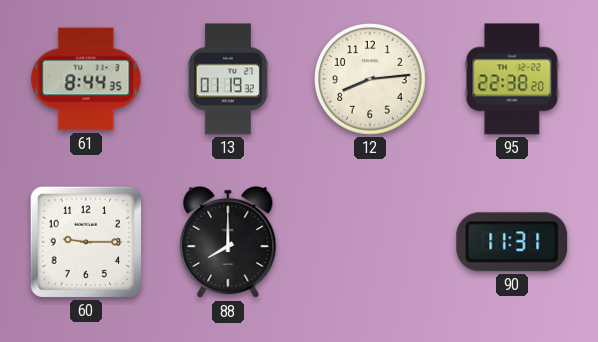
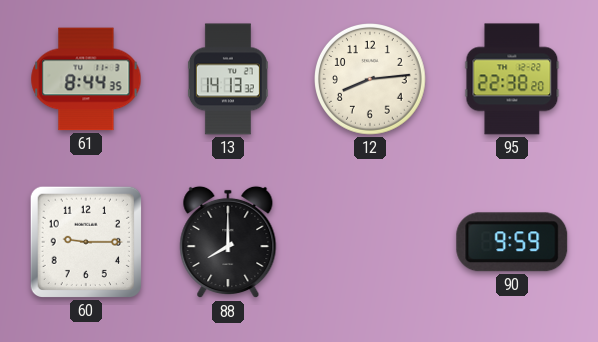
13: 01:19 -> 14:13 (228, 79)
90: 11:31 -> 9:59 (512, 242)
